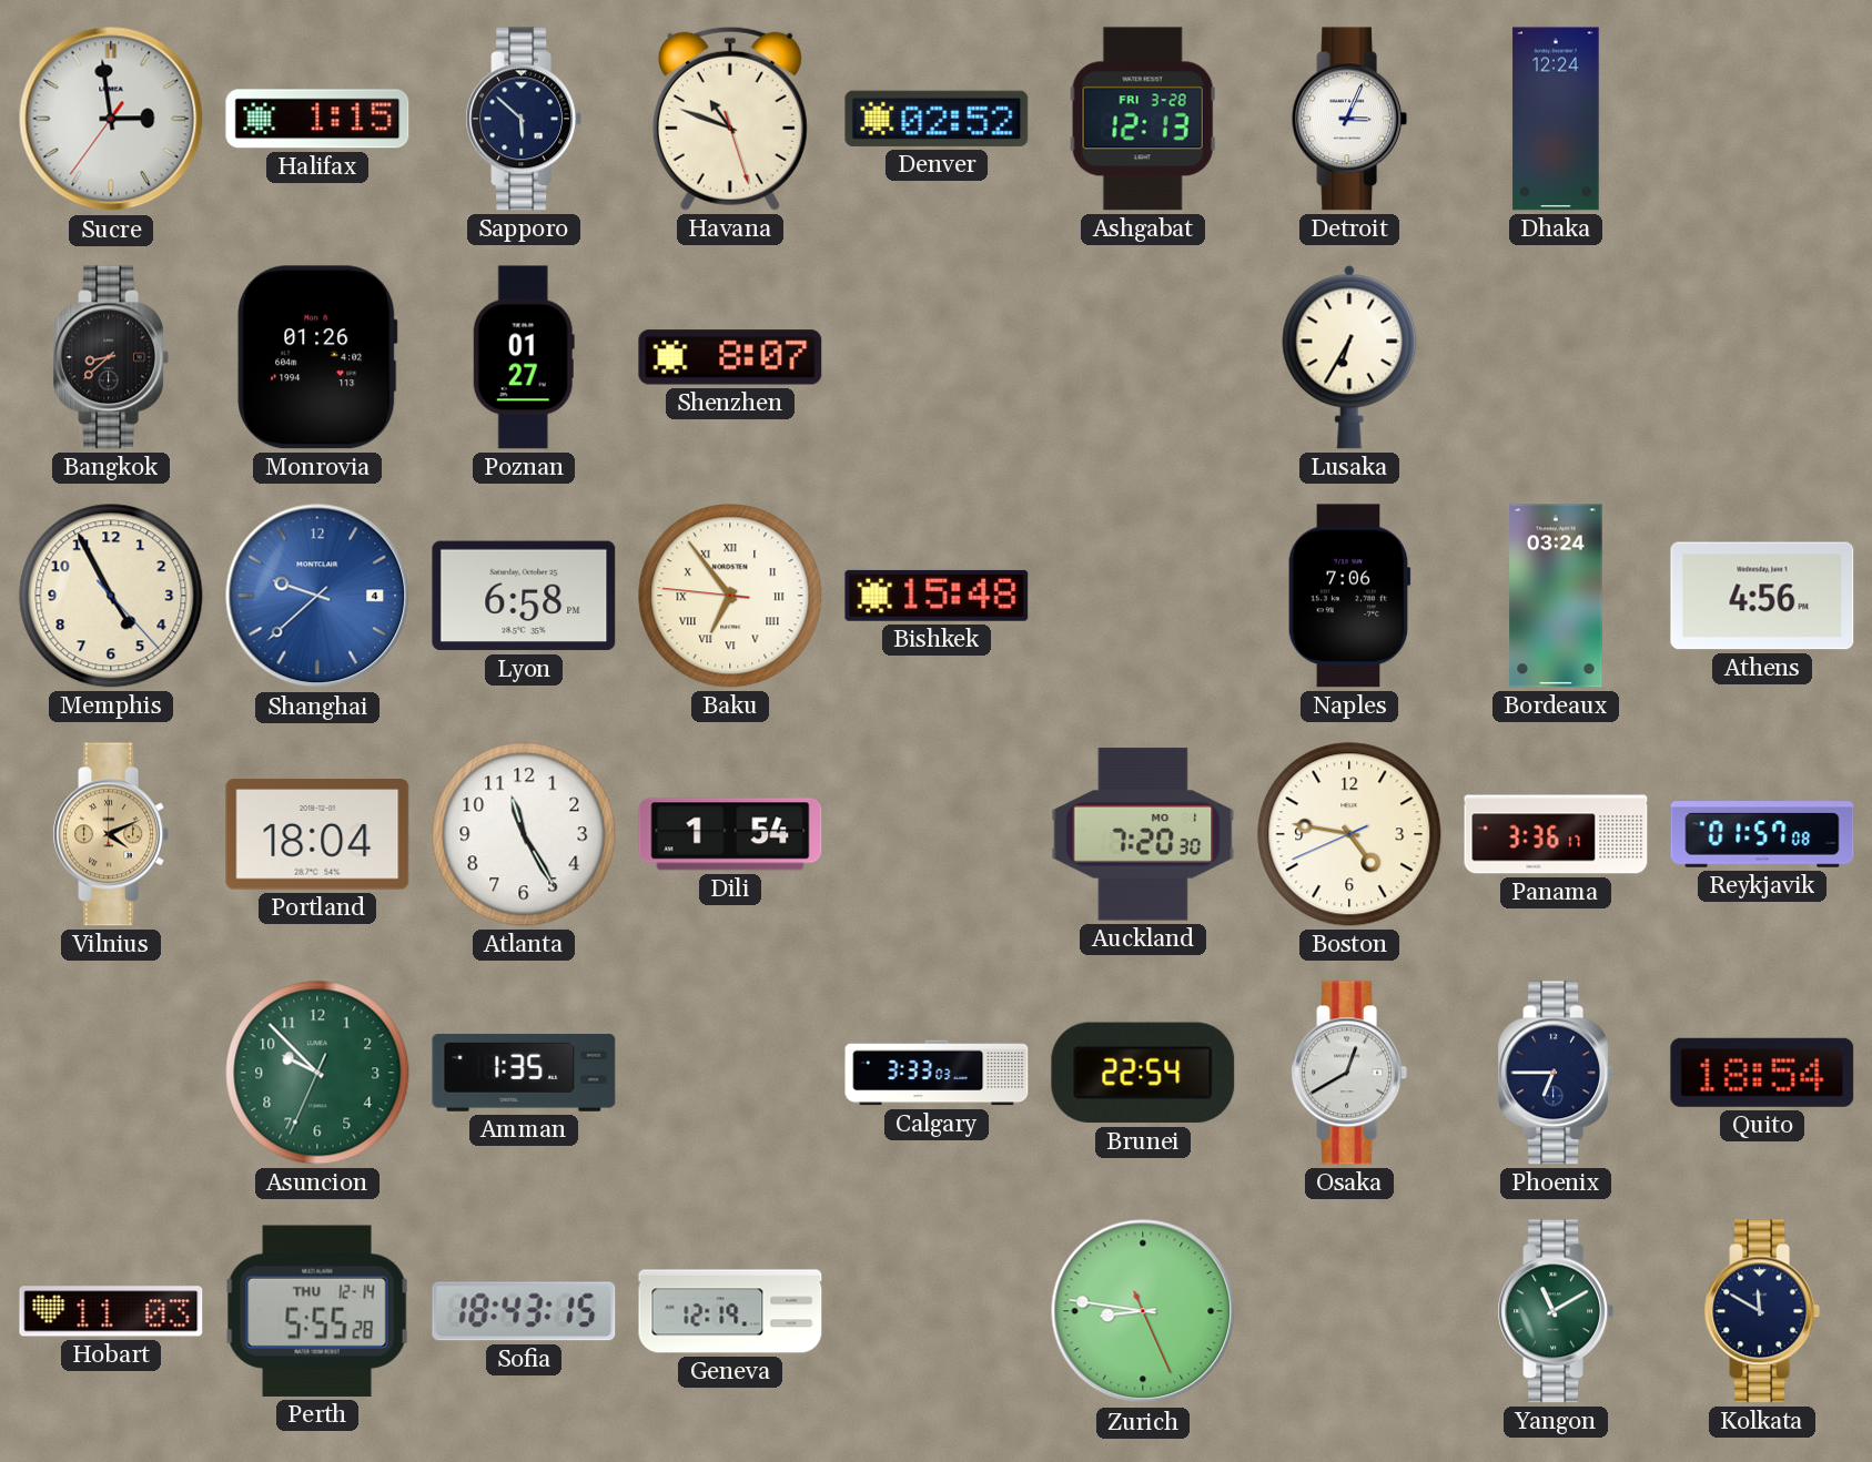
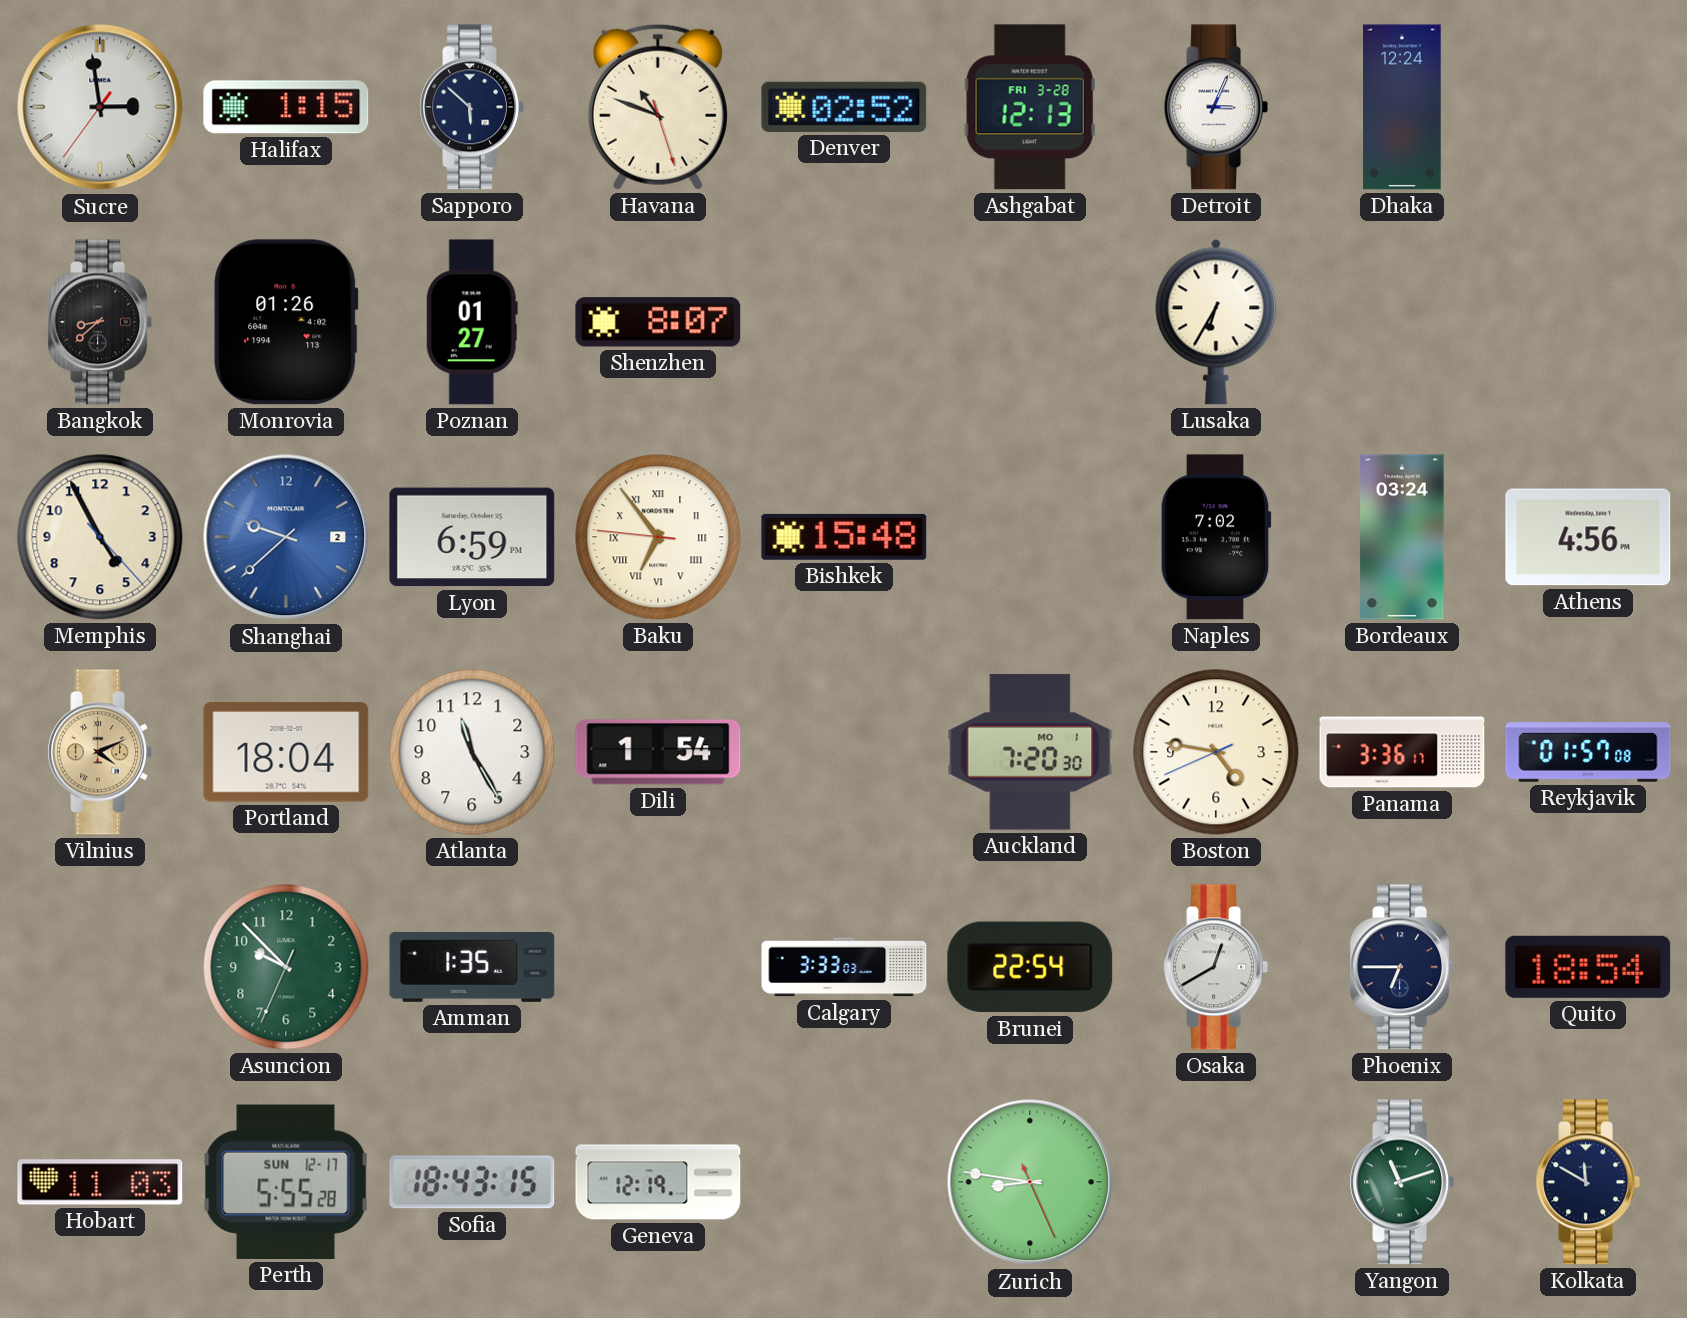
Shanghai date: 4 -> 2 (286, 537)
Lyon: 6:58 -> 6:59 (472, 537)
Naples: 7:06 -> 7:02 (1216, 537)
Perth date: THU 12-14 -> SUN 12-17 (286, 1182)
Yangon: 11:10 -> 11:12 (1402, 1182)
